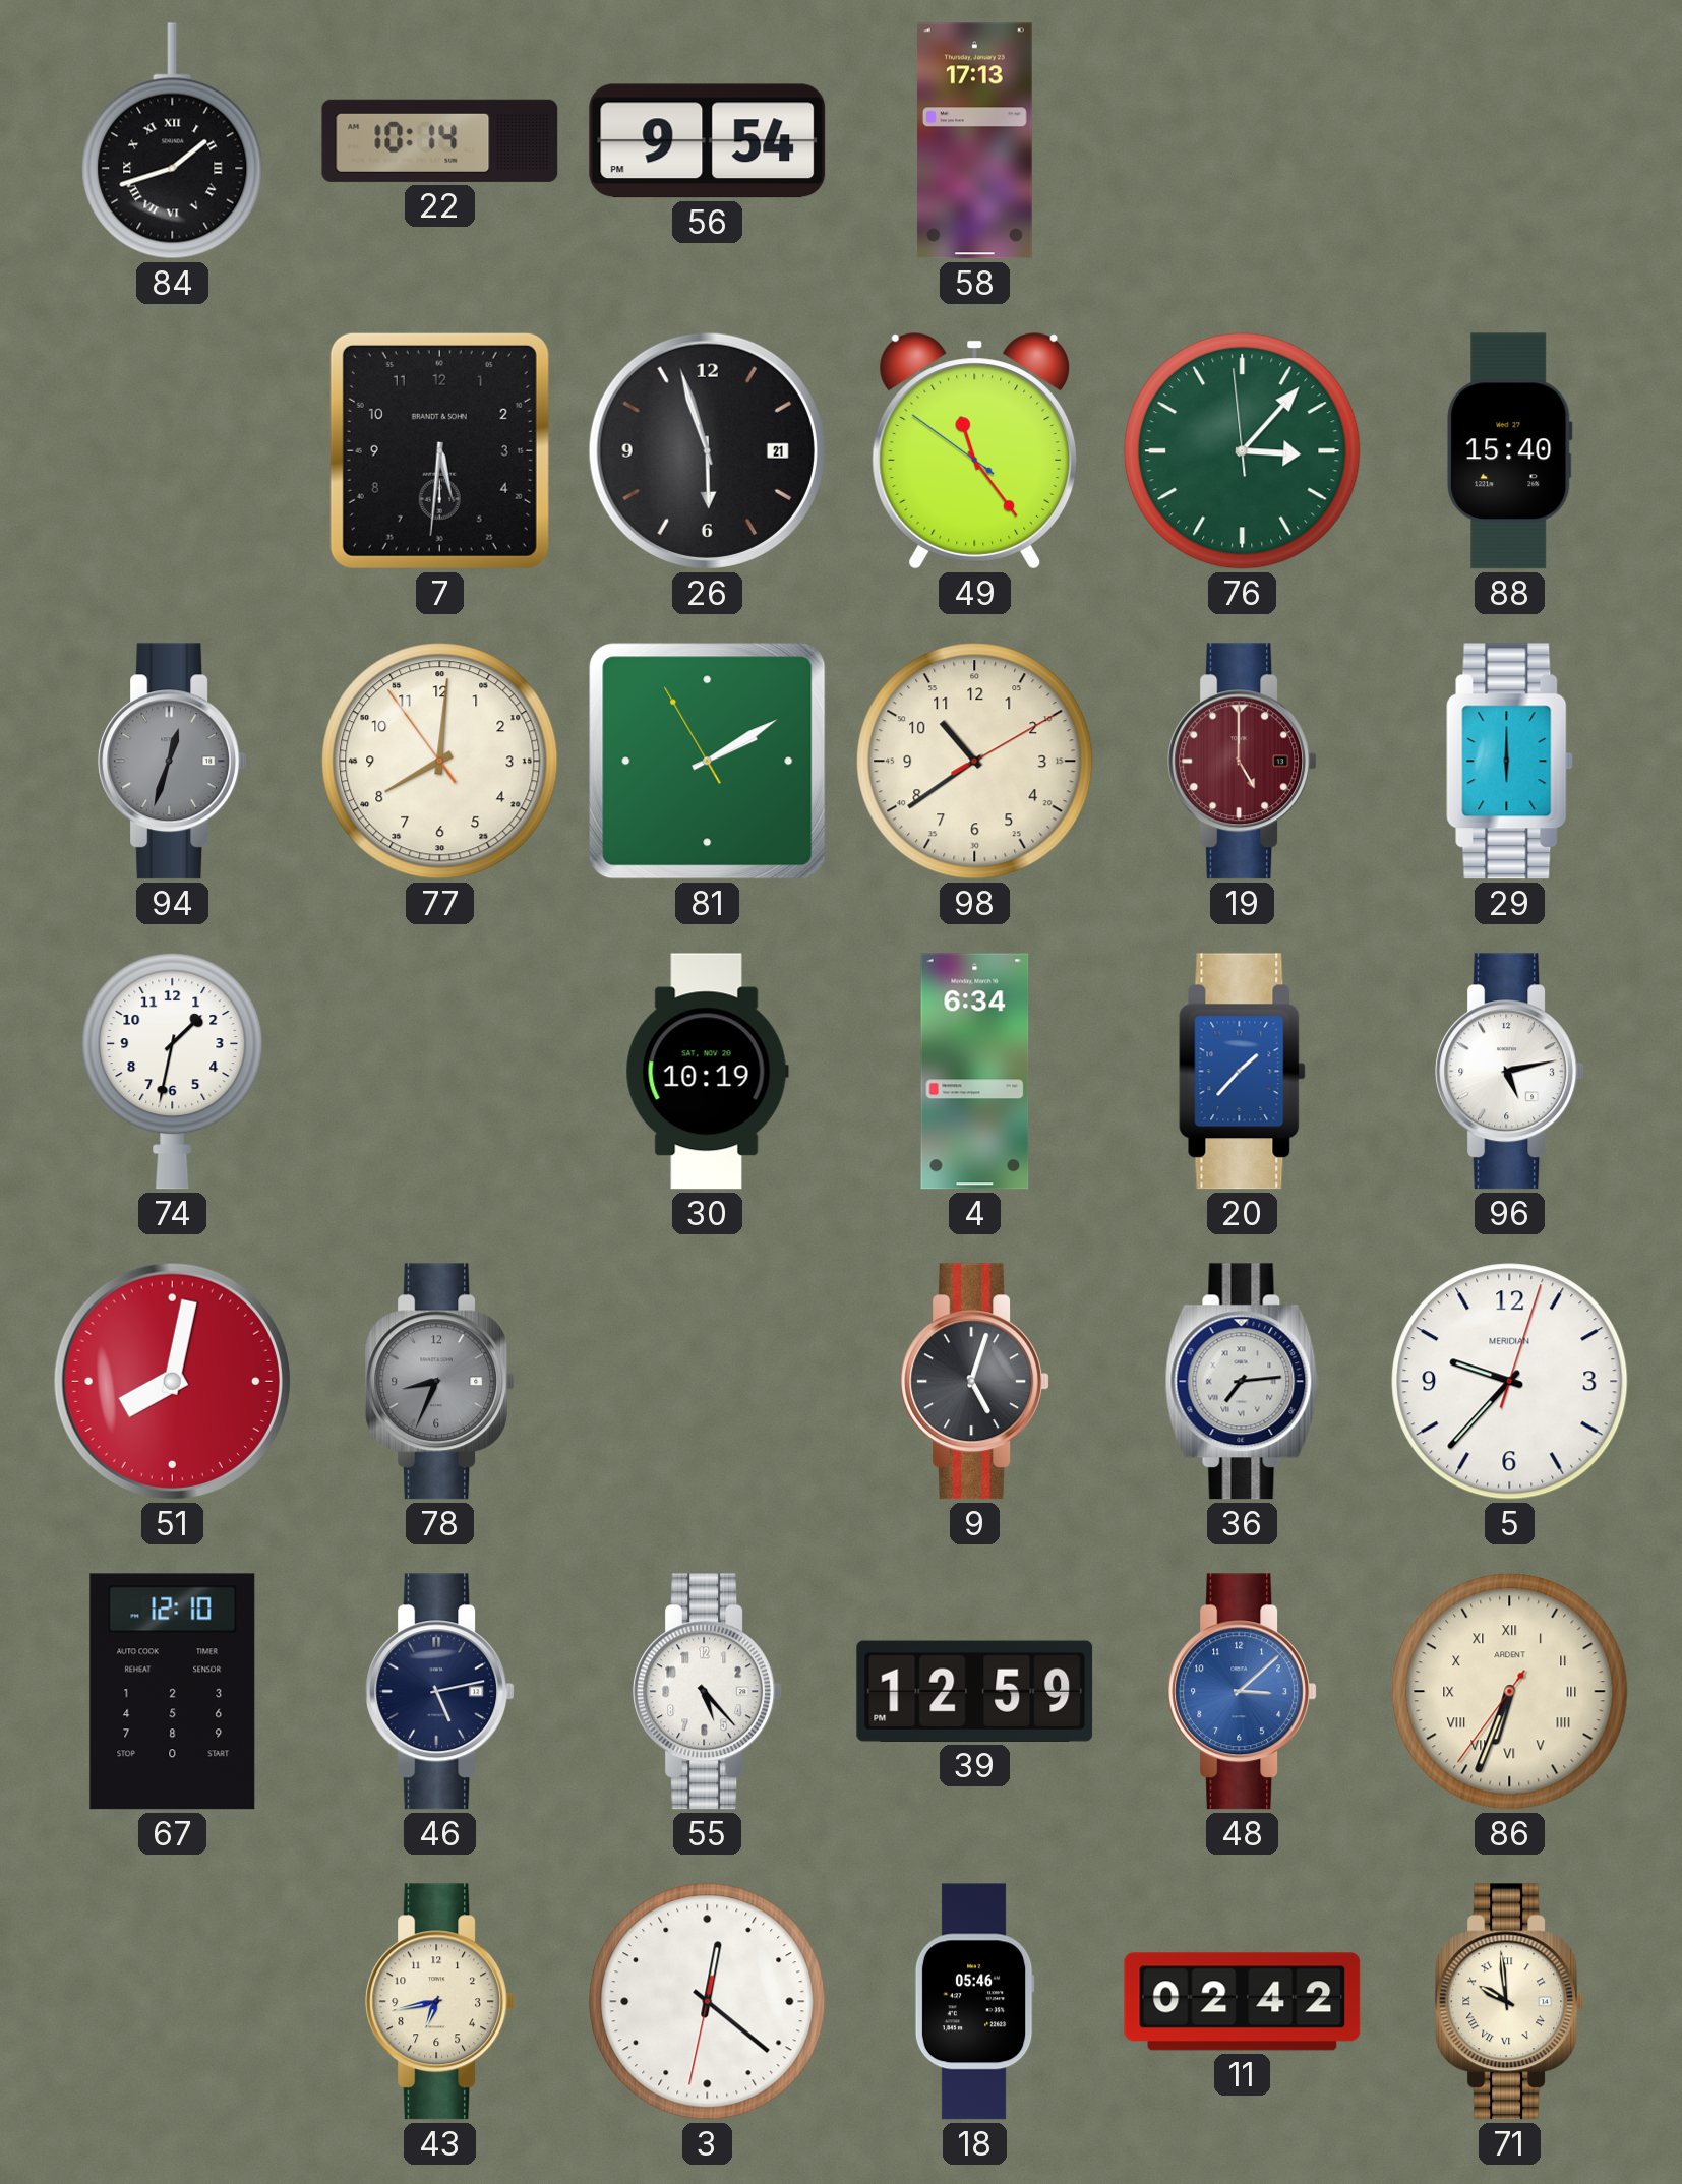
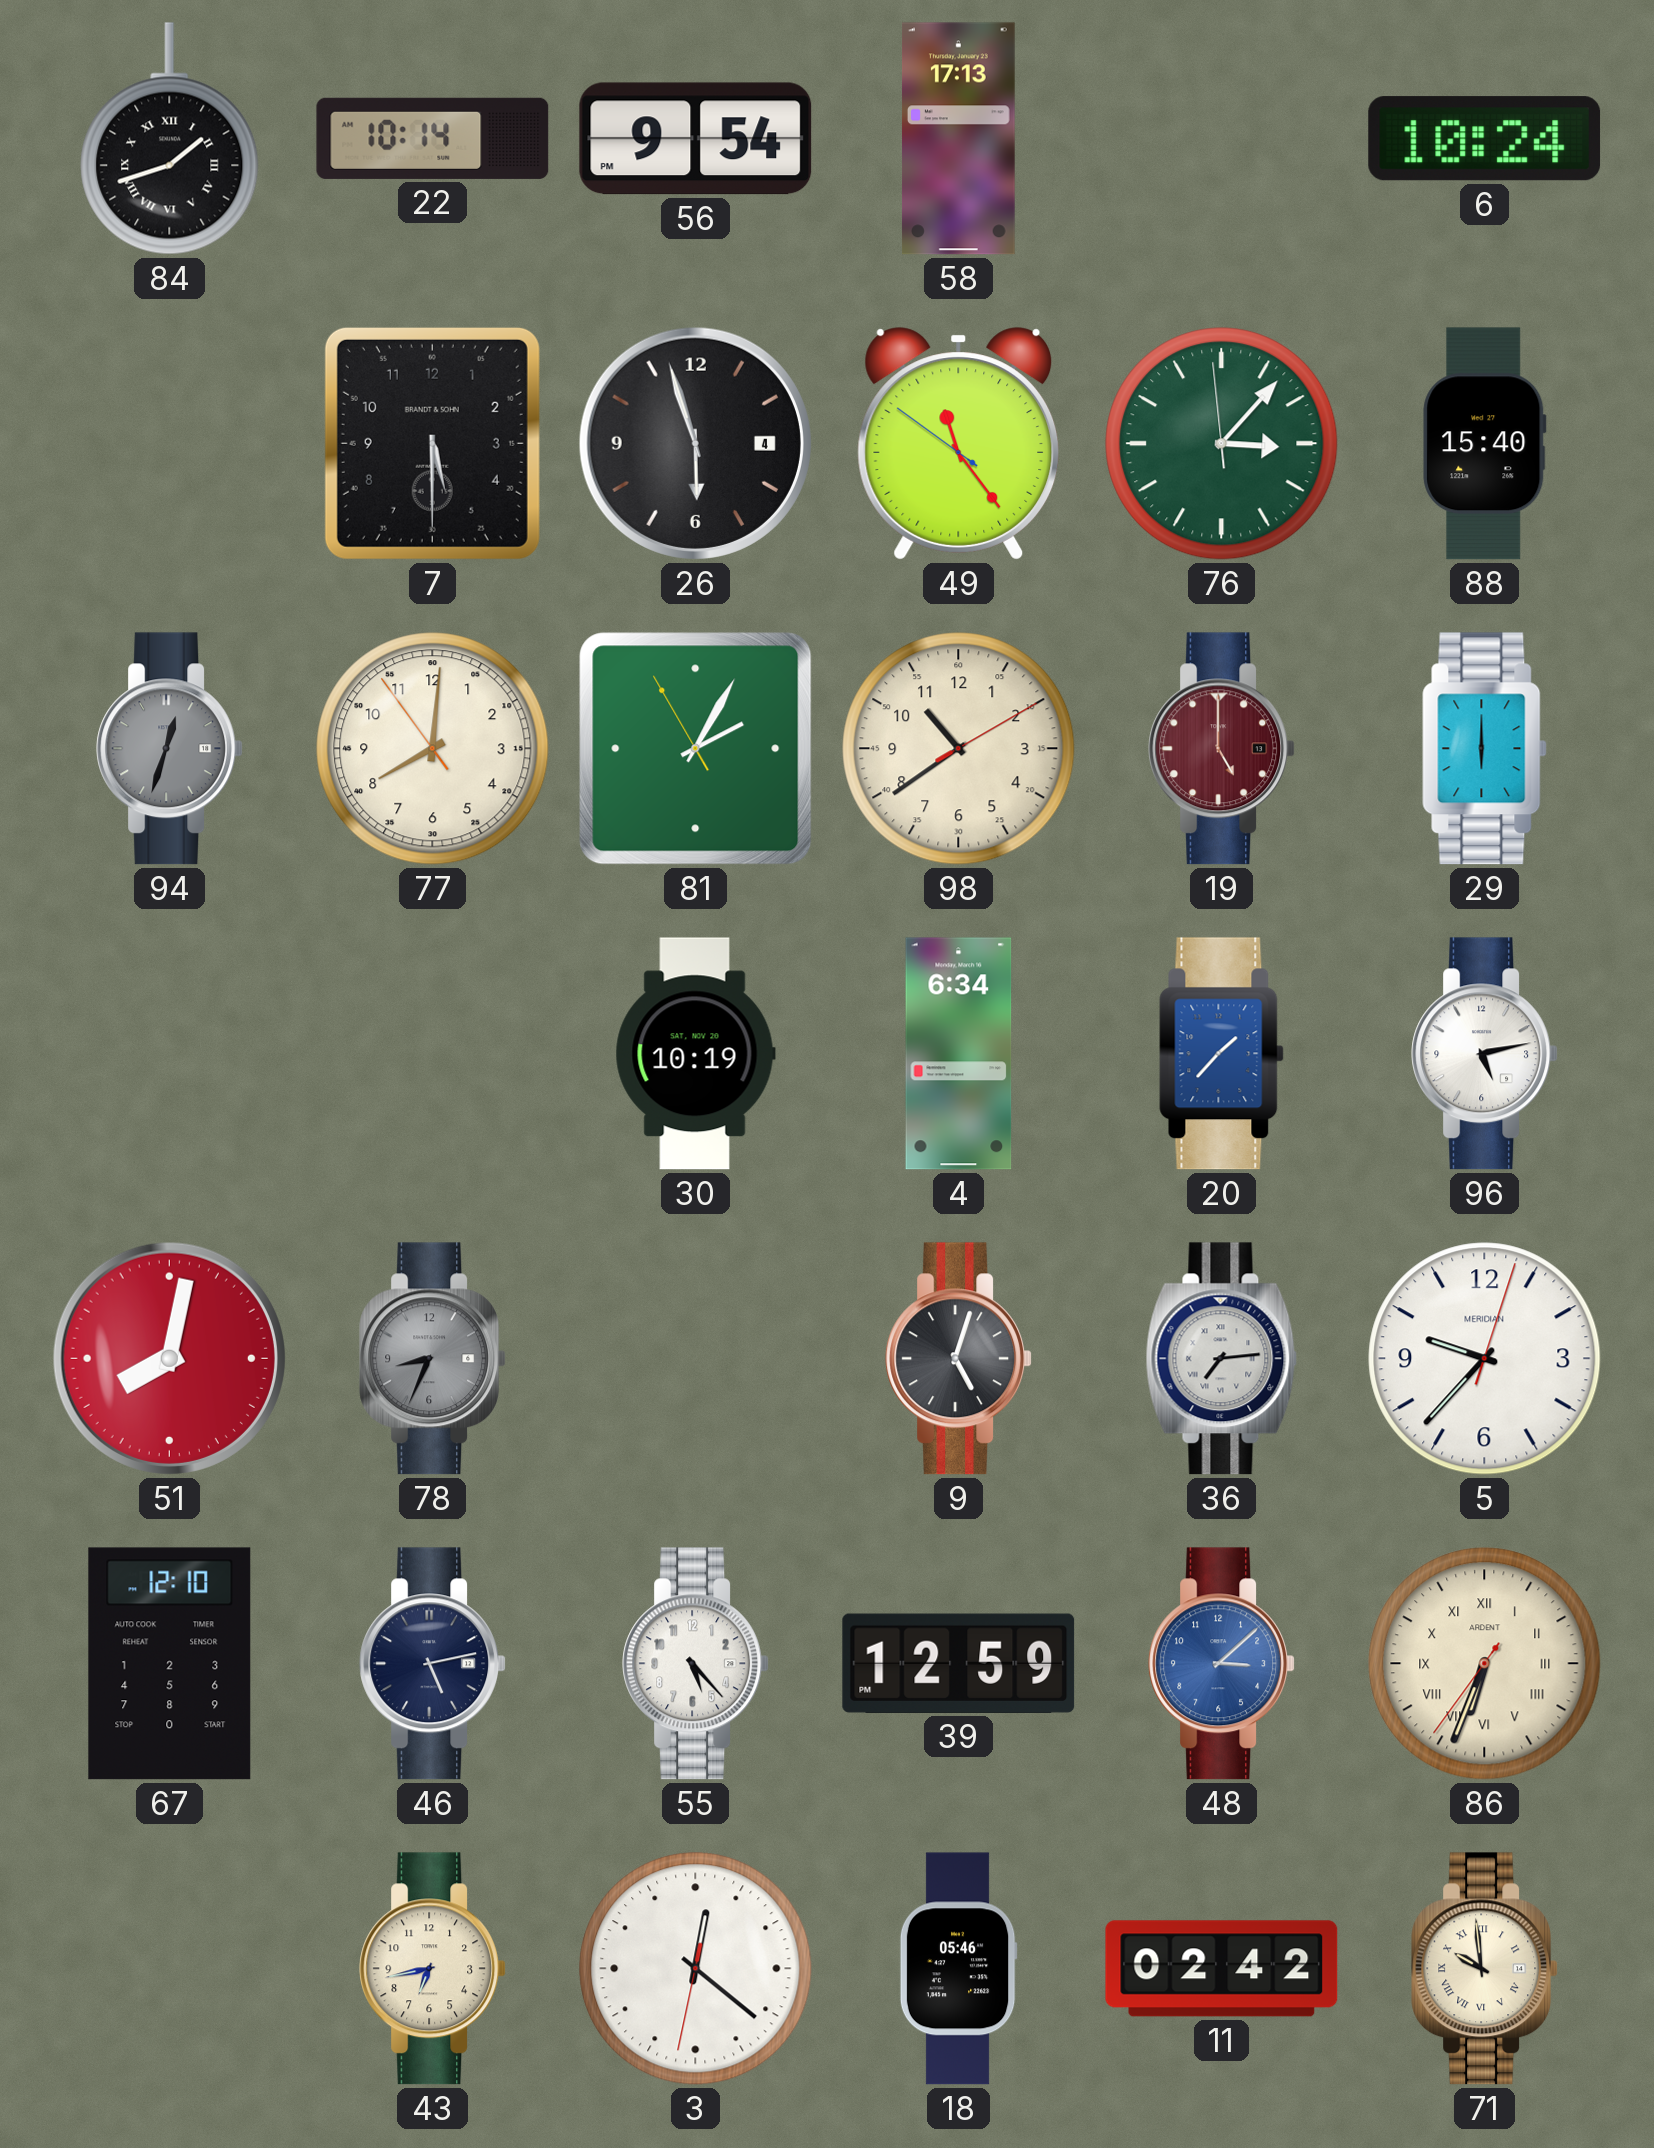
6: none -> 10:24 (1485, 139)
7: 5:31 -> 5:30 (432, 443)
26 date: 21 -> 4 (695, 443)
81: 2:09 -> 2:04 (696, 749)
74: 1:32 -> none (173, 1071)
